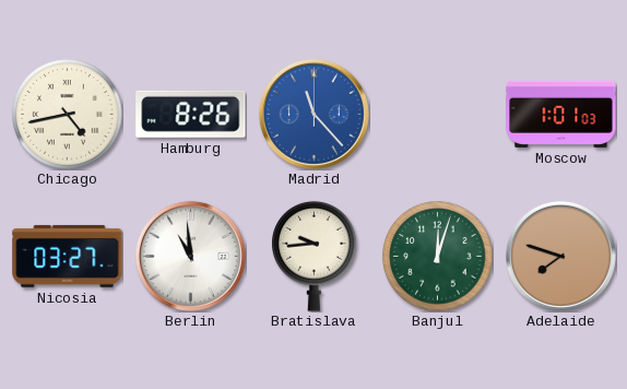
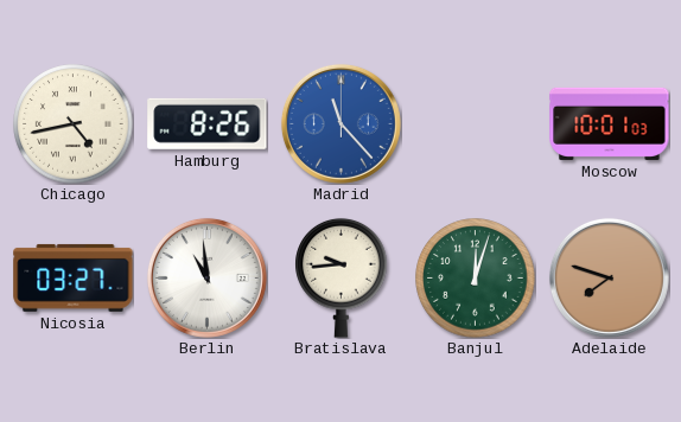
Moscow: 1:01 -> 10:01 (610, 123)
